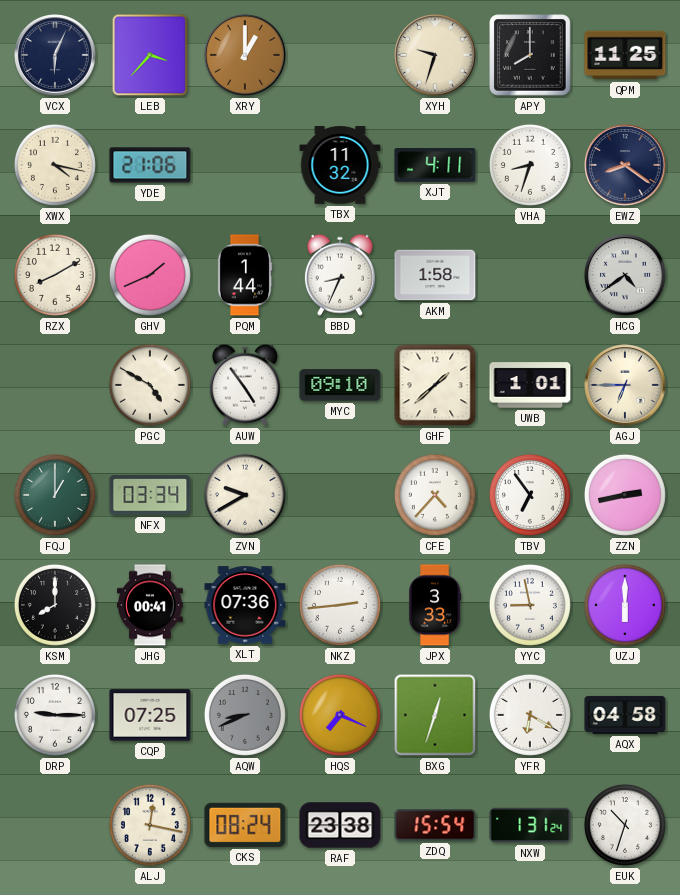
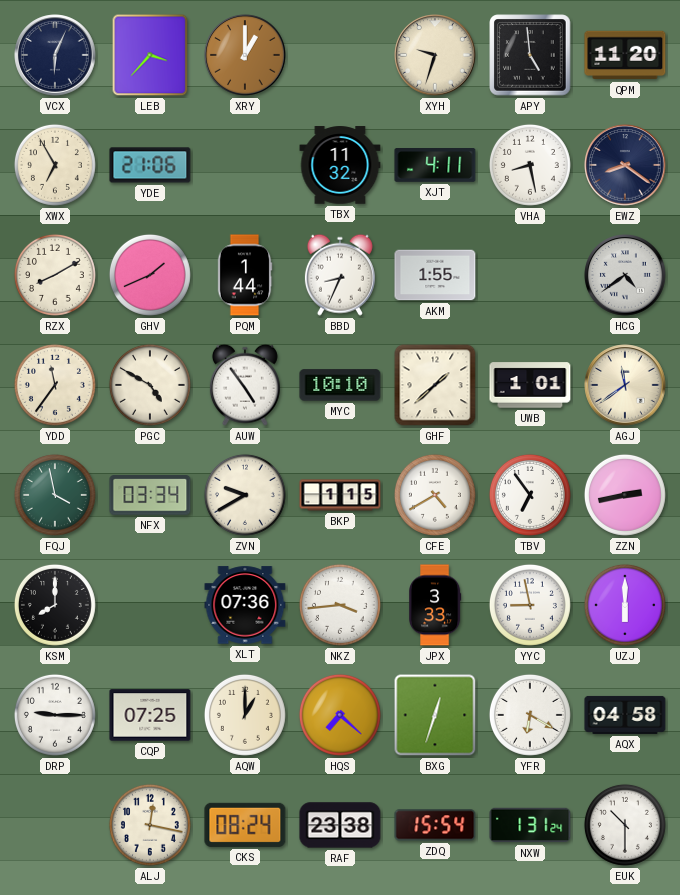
APY: 8:00 -> 4:59 (530, 55)
QPM: 11:25 -> 11:20 (625, 55)
XWX: 4:17 -> 6:55 (55, 165)
VHA: 8:33 -> 8:28 (530, 165)
AKM: 1:58 -> 1:55 (435, 275)
YDD: none -> 11:36 (55, 385)
MYC: 09:10 -> 10:10 (340, 385)
AGJ: 6:45 -> 11:39 (625, 385)
FQJ: 1:00 -> 3:58 (55, 495)
BKP: none -> 1:15 (340, 495)
CFE: 4:37 -> 4:40 (435, 495)
JHG: 00:41 -> none (150, 605)
NKZ: 2:44 -> 3:44 (340, 605)
AQW: 8:41 -> 1:00 (245, 715)
AQW dial: grey -> cream (245, 715)
HQS: 7:19 -> 7:22 (340, 715)
EUK: 10:33 -> 10:30 (625, 825)
